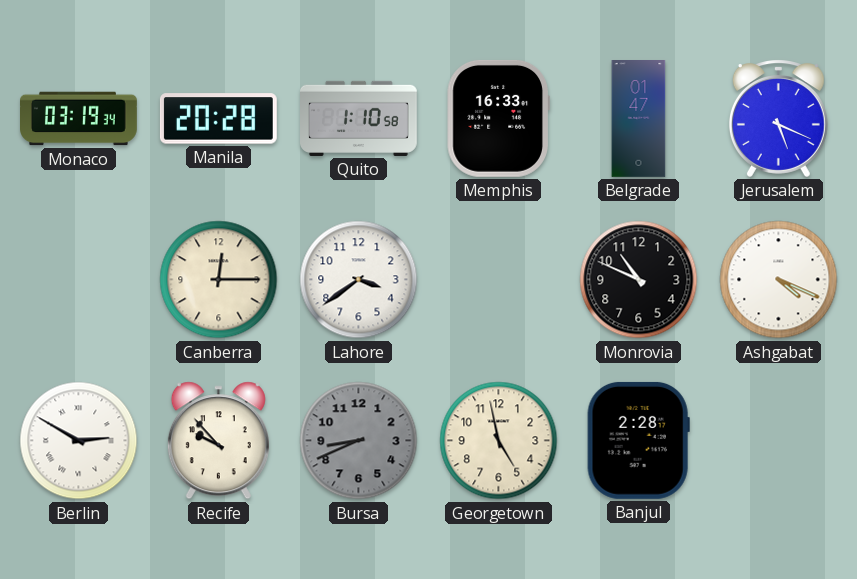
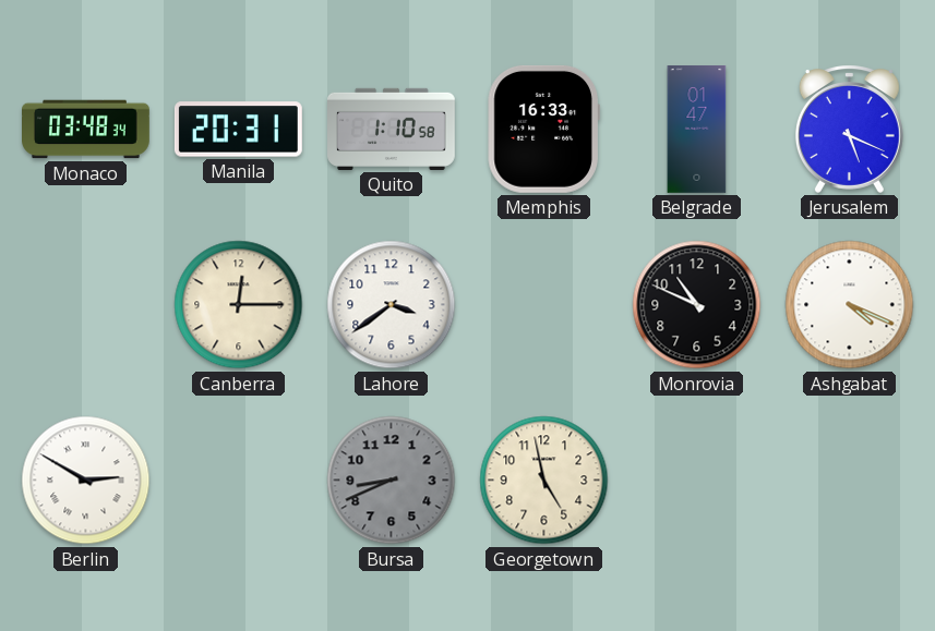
Monaco: 03:19 -> 03:48 (86, 130)
Manila: 20:28 -> 20:31 (238, 130)
Recife: 9:53 -> none (218, 441)
Banjul: 2:28 -> none (638, 440)
